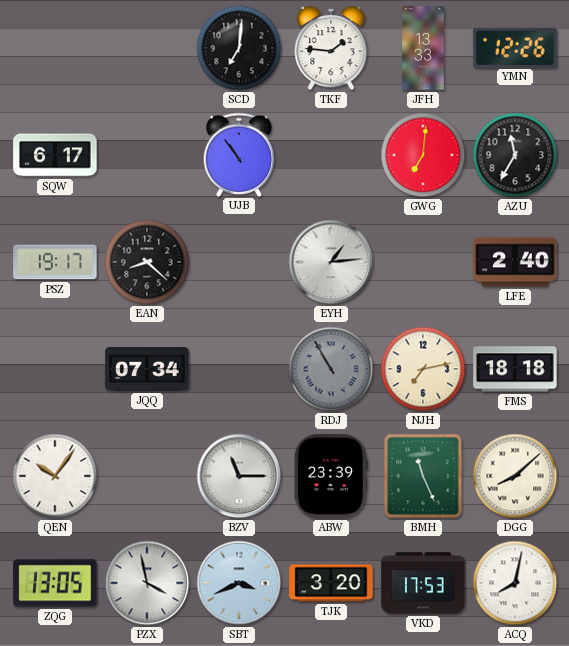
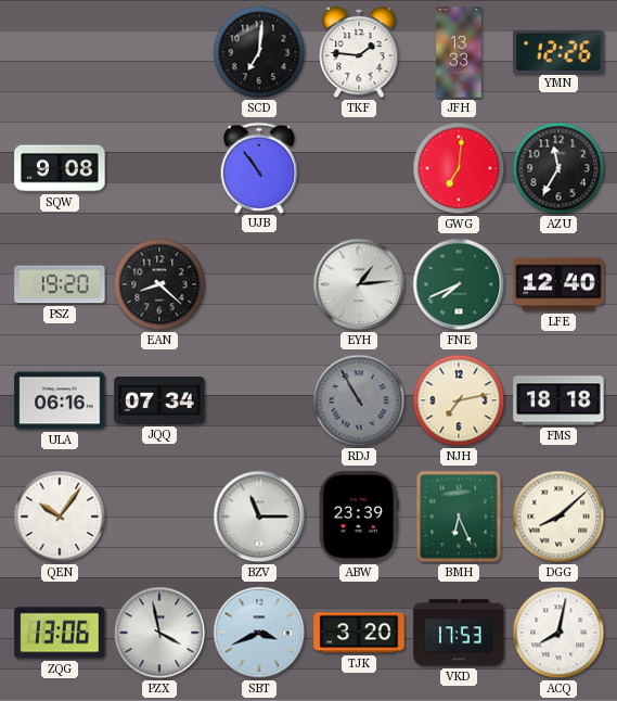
SQW: 6:17 -> 9:08 (60, 168)
PSZ: 19:17 -> 19:20 (60, 284)
FNE: none -> 7:41 (459, 284)
LFE: 2:40 -> 12:40 (558, 284)
ULA: none -> 06:16 (60, 400)
BMH: 11:26 -> 6:26 (459, 517)
ZQG: 13:05 -> 13:06 (60, 633)
